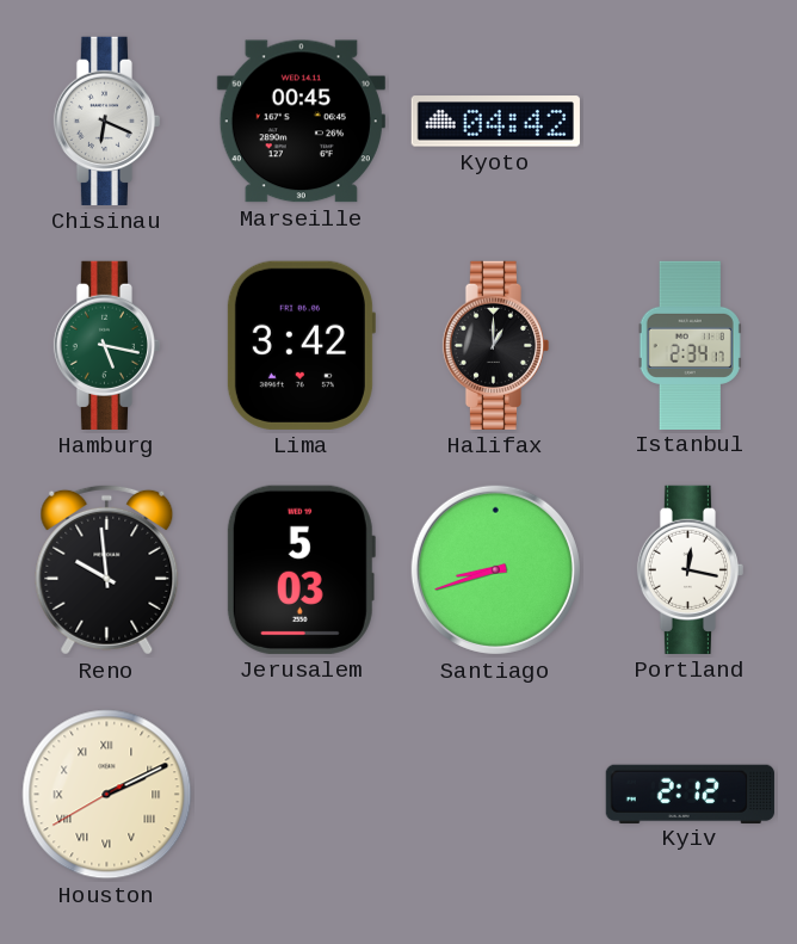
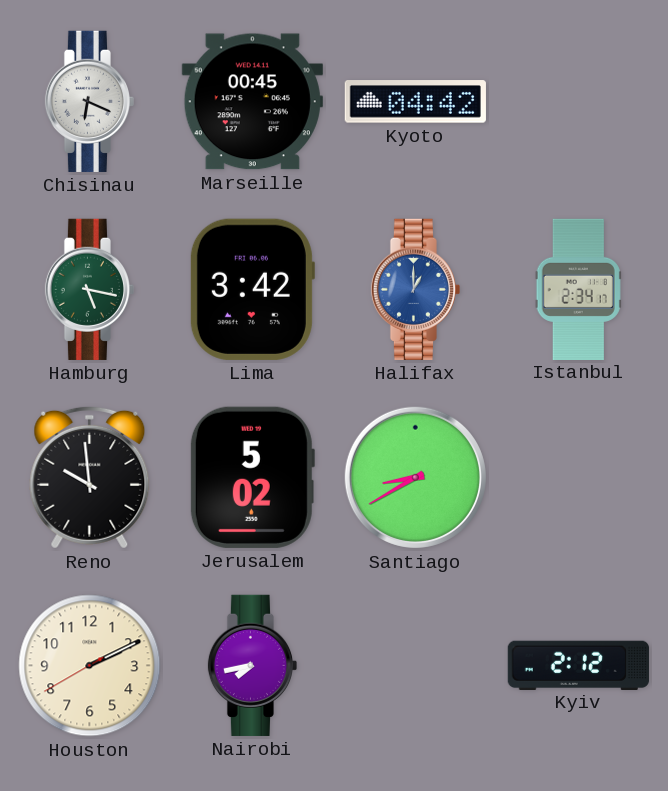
Halifax dial: black -> blue (415, 289)
Jerusalem: 5:03 -> 5:02 (252, 477)
Santiago: 8:42 -> 8:40 (415, 477)
Portland: 12:17 -> none (690, 569)
Houston numerals: Roman -> Arabic (90, 666)
Nairobi: none -> 7:43 (252, 665)
